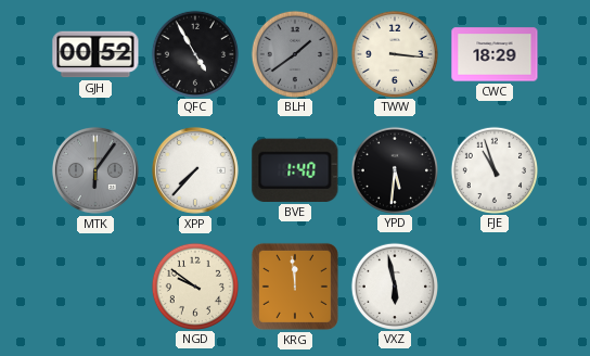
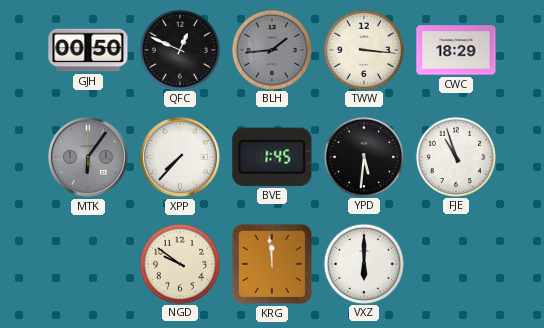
GJH: 00:52 -> 00:50 (88, 50)
QFC: 4:55 -> 12:49 (179, 49)
BLH: 1:39 -> 1:44 (271, 49)
BVE: 1:40 -> 1:45 (272, 157)
VXZ: 5:58 -> 6:00 (363, 263)
